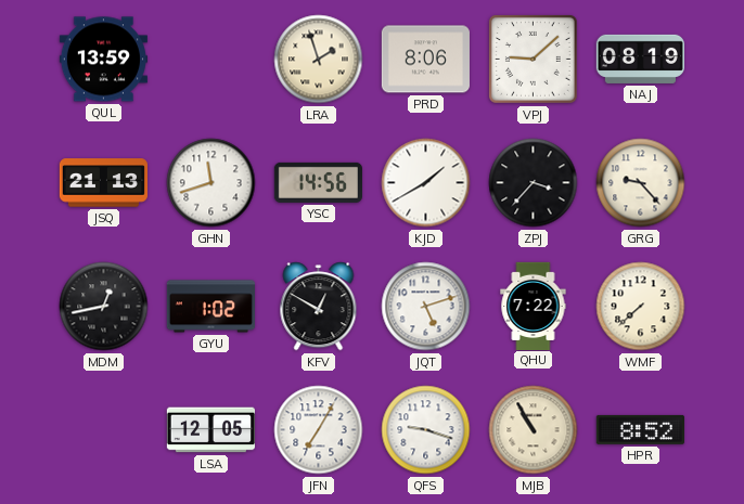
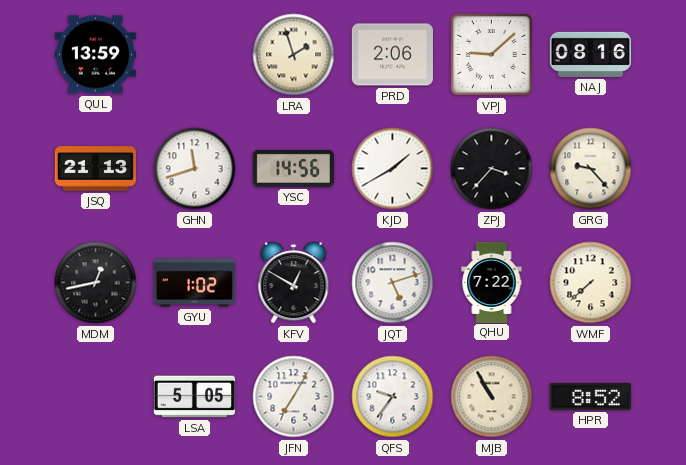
PRD: 8:06 -> 2:06 (392, 55)
NAJ: 08:19 -> 08:16 (590, 54)
LSA: 12:05 -> 5:05 (194, 397)
QFS: 9:18 -> 9:36 (393, 397)
